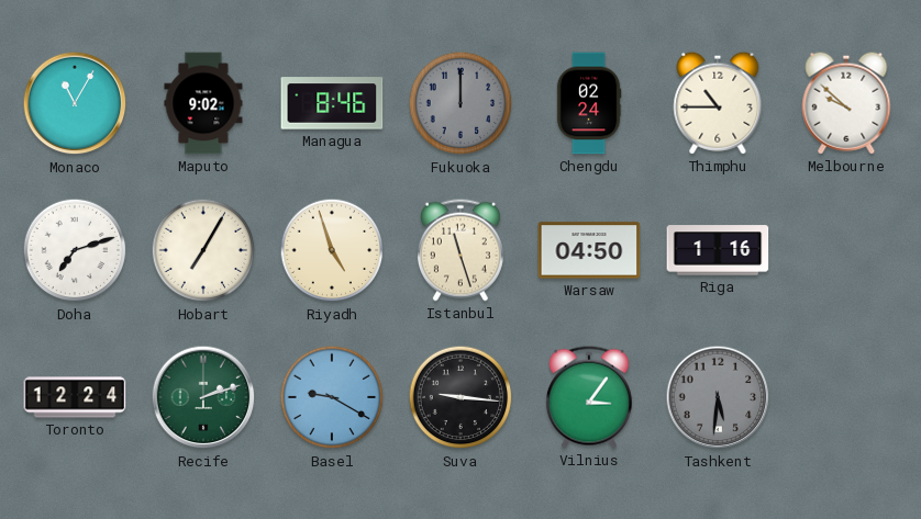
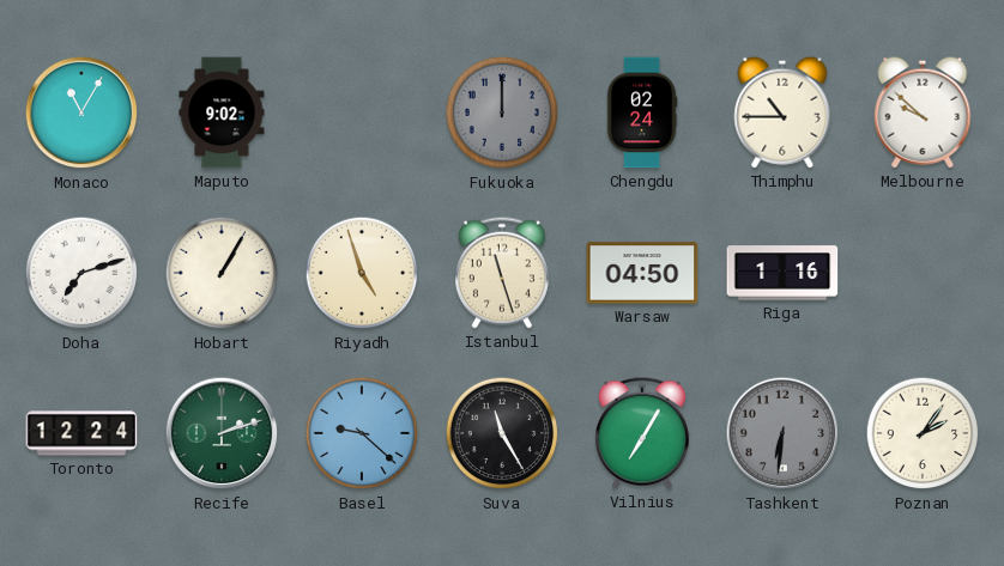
Managua: 8:46 -> none (332, 103)
Hobart: 7:05 -> 1:05 (222, 273)
Basel: 9:20 -> 9:22 (362, 433)
Suva: 9:16 -> 11:25 (502, 433)
Vilnius: 3:06 -> 7:05 (642, 433)
Tashkent: 5:31 -> 6:31 (782, 433)
Poznan: none -> 2:06 (923, 433)
